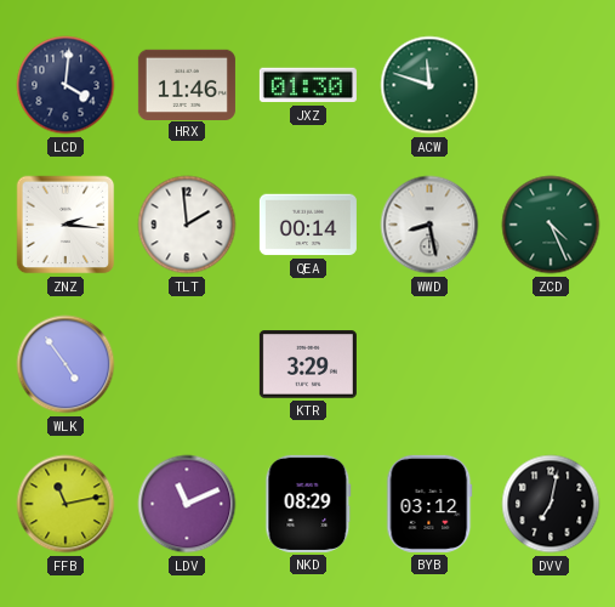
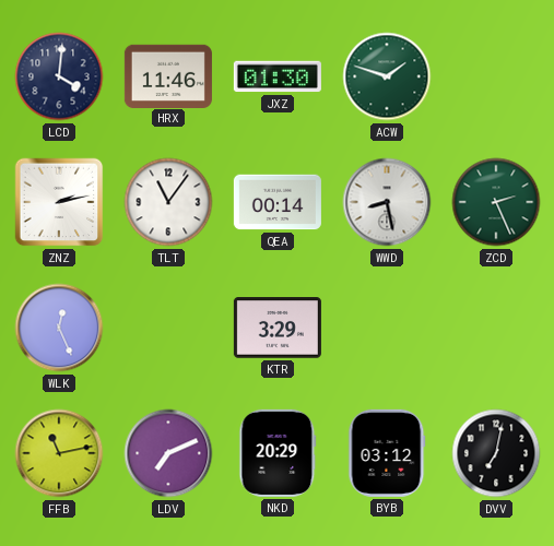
ACW: 11:48 -> 1:48 (387, 76)
ZNZ: 2:16 -> 2:13 (59, 202)
TLT: 1:59 -> 11:06 (168, 202)
ZCD: 4:26 -> 2:26 (496, 202)
WLK: 4:54 -> 12:26 (59, 328)
LDV: 11:11 -> 7:11 (168, 453)
NKD: 08:29 -> 20:29 (278, 453)
